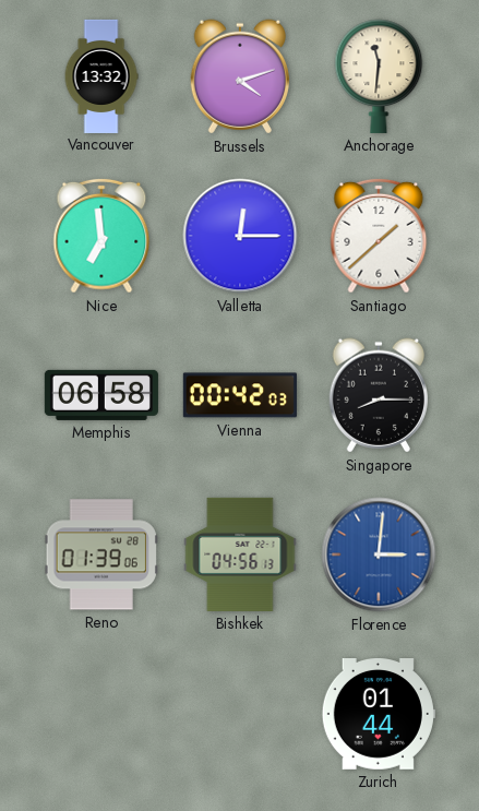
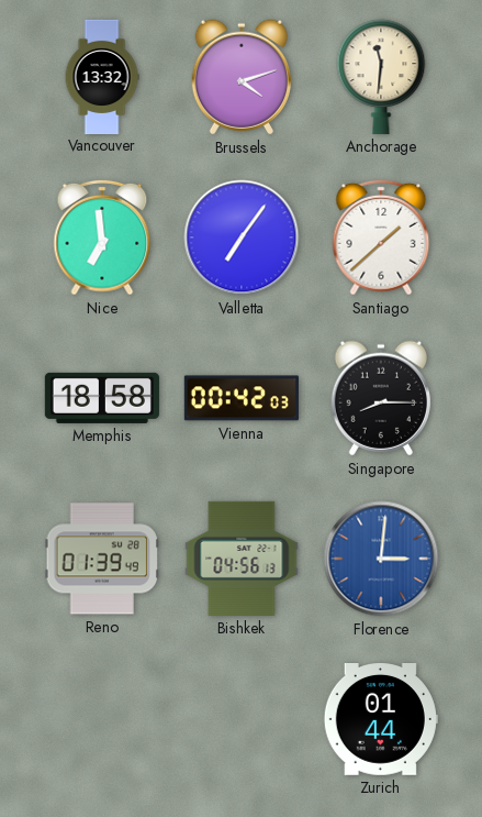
Valletta: 12:15 -> 7:06 (242, 238)
Memphis: 06:58 -> 18:58 (102, 398)
Reno: 01:39:06 -> 01:39:49 (102, 559)
